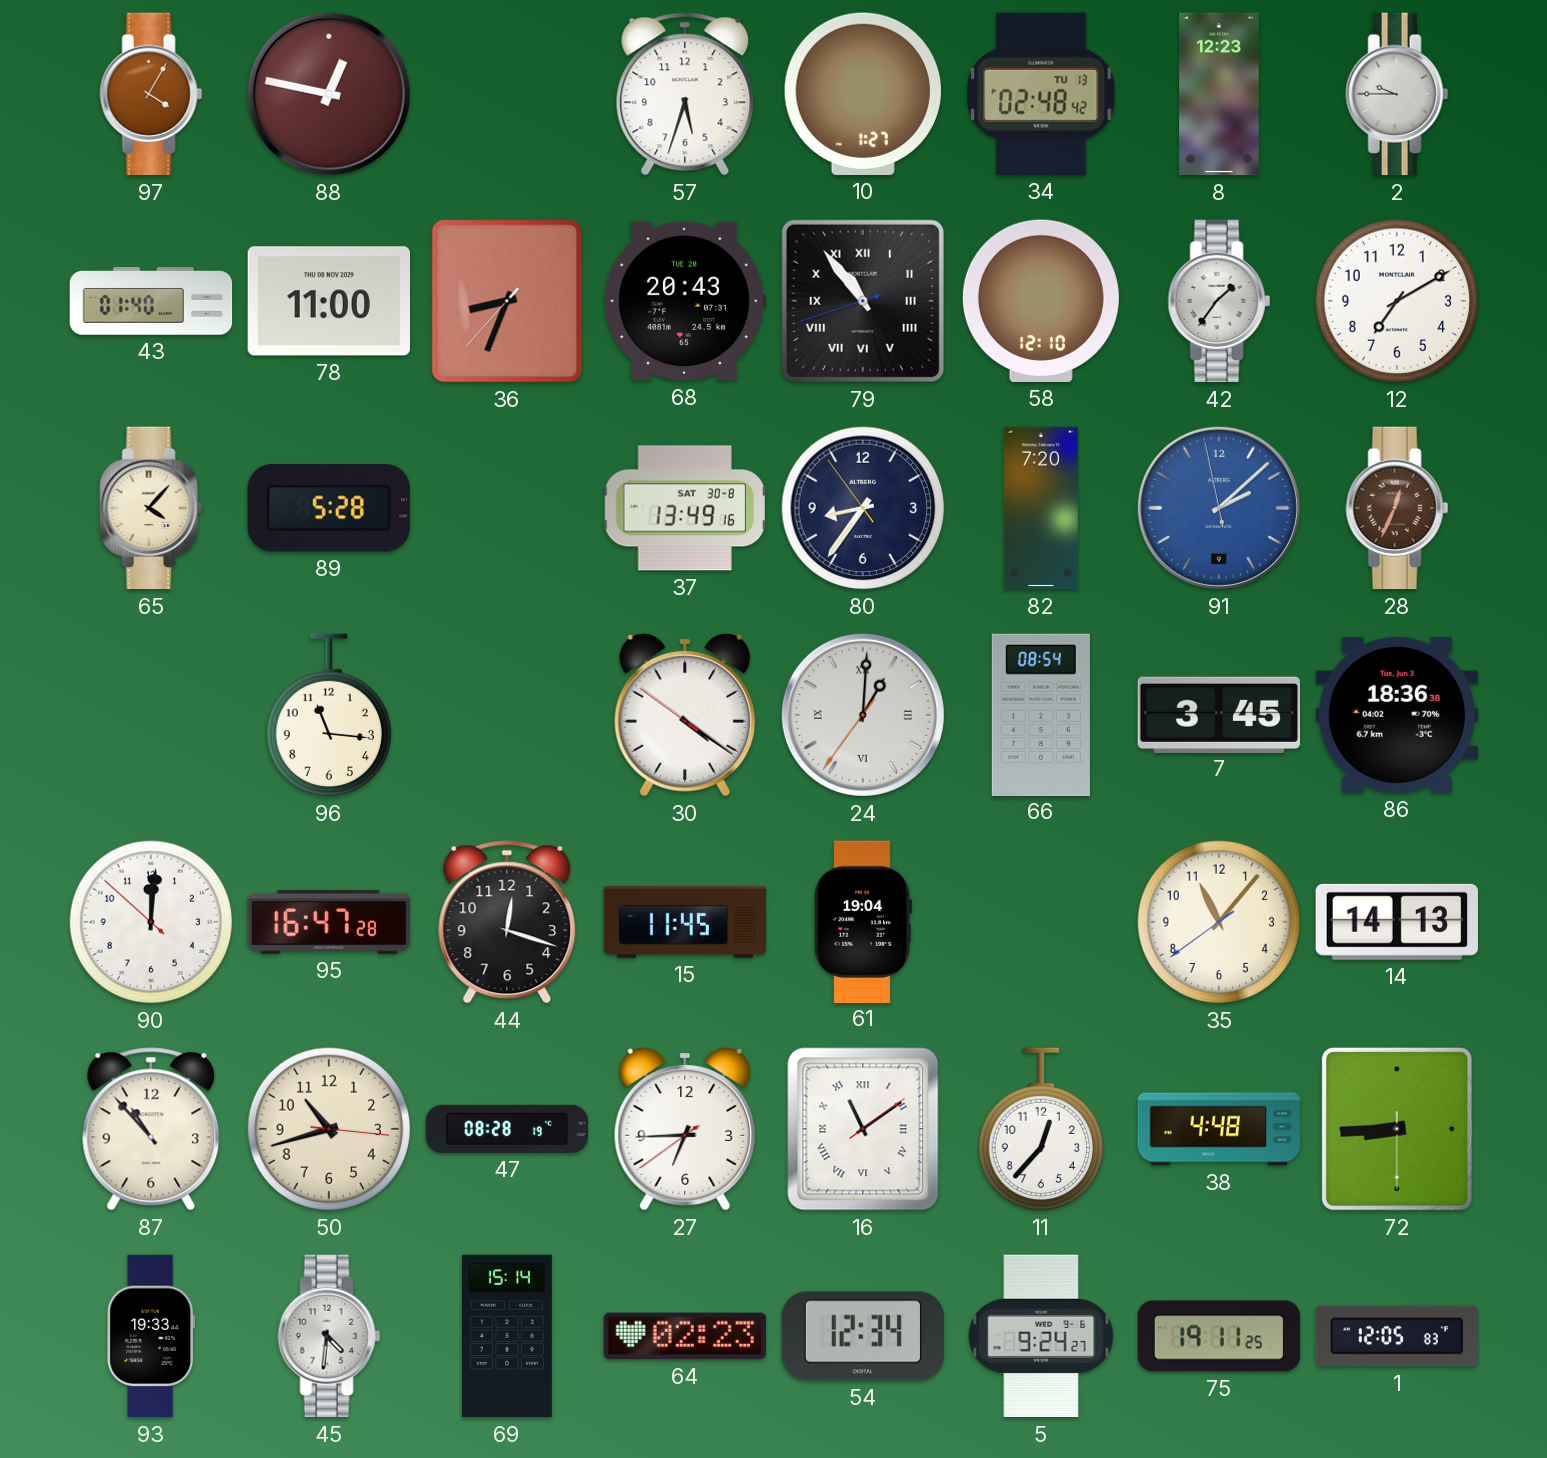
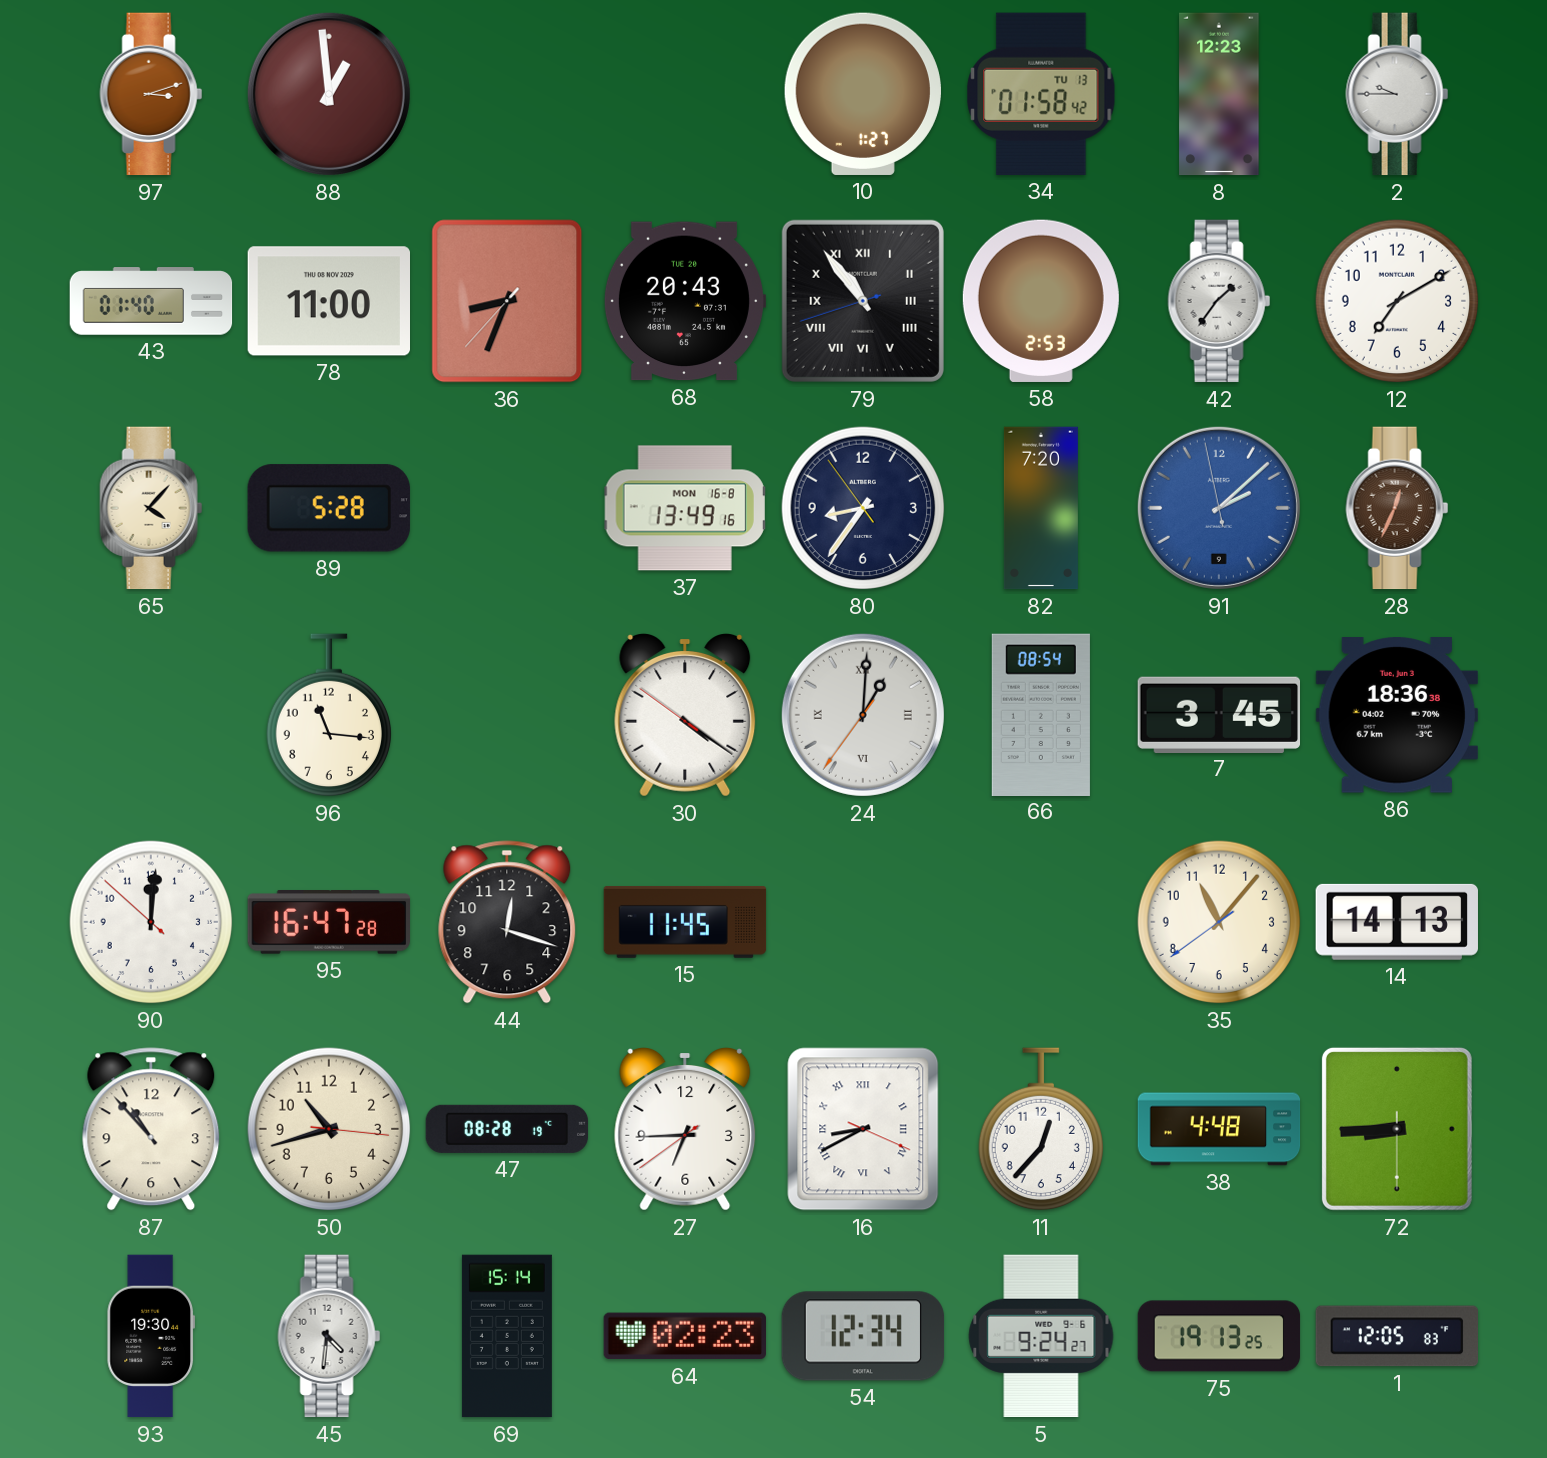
97: 4:05 -> 3:12 (151, 94)
88: 12:47 -> 12:59 (329, 94)
57: 5:33 -> none (685, 94)
34: 02:48 -> 01:58 (1041, 94)
58: 12:10 -> 2:53 (1041, 301)
37 date: SAT 30-8 -> MON 16-8 (685, 508)
61: 19:04 -> none (863, 921)
16: 11:09 -> 8:40 (863, 1129)
93: 19:33 -> 19:30 (150, 1336)
75: 19:11 -> 19:13 (1219, 1336)
